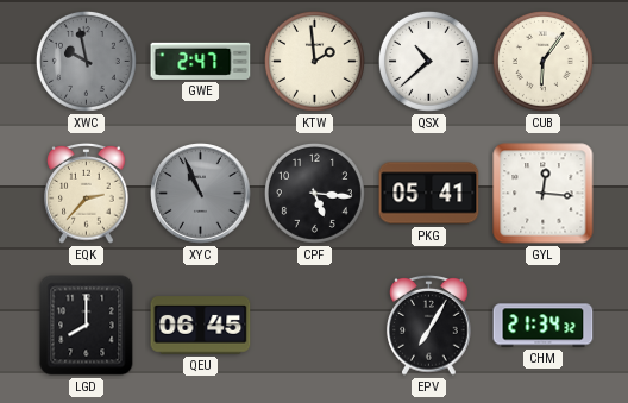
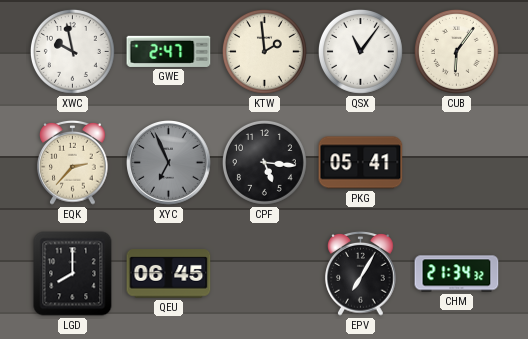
XWC dial: grey -> white (72, 51)
QSX: 10:38 -> 11:06 (360, 51)
XYC: 10:56 -> 6:56 (169, 163)
GYL: 12:16 -> none (544, 194)
